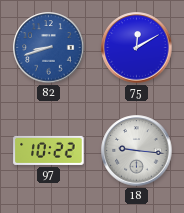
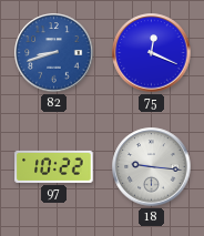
75: 12:10 -> 12:19 (152, 53)
